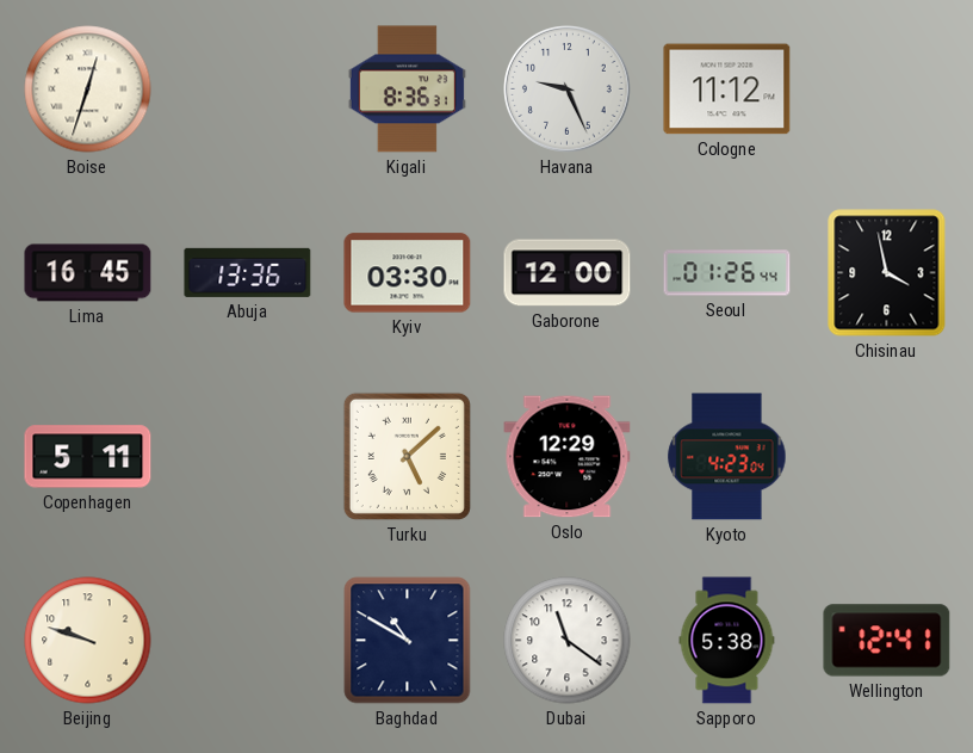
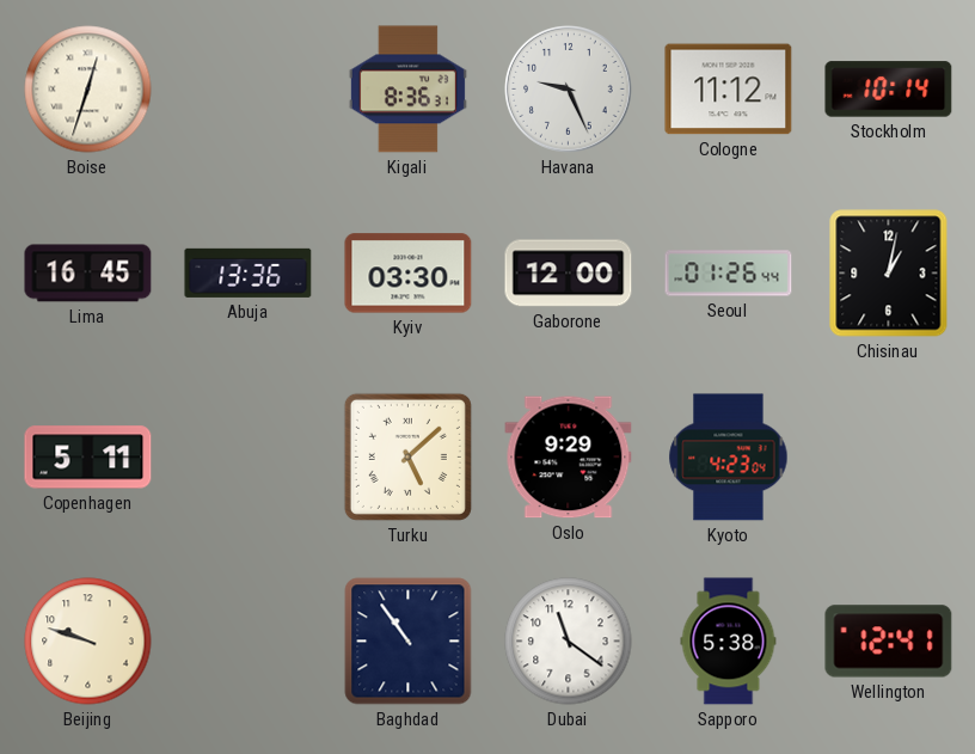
Stockholm: none -> 10:14 (889, 90)
Chisinau: 3:58 -> 1:02 (889, 274)
Oslo: 12:29 -> 9:29 (569, 458)
Baghdad: 10:50 -> 10:54 (409, 642)
